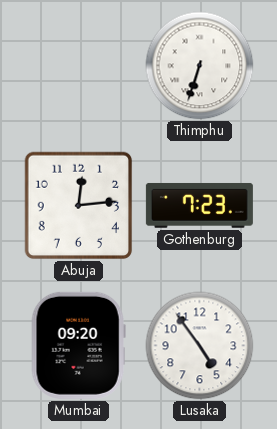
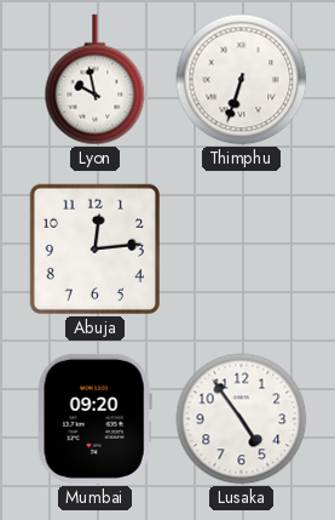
Lyon: none -> 9:58 (96, 80)
Gothenburg: 7:23 -> none (199, 206)
